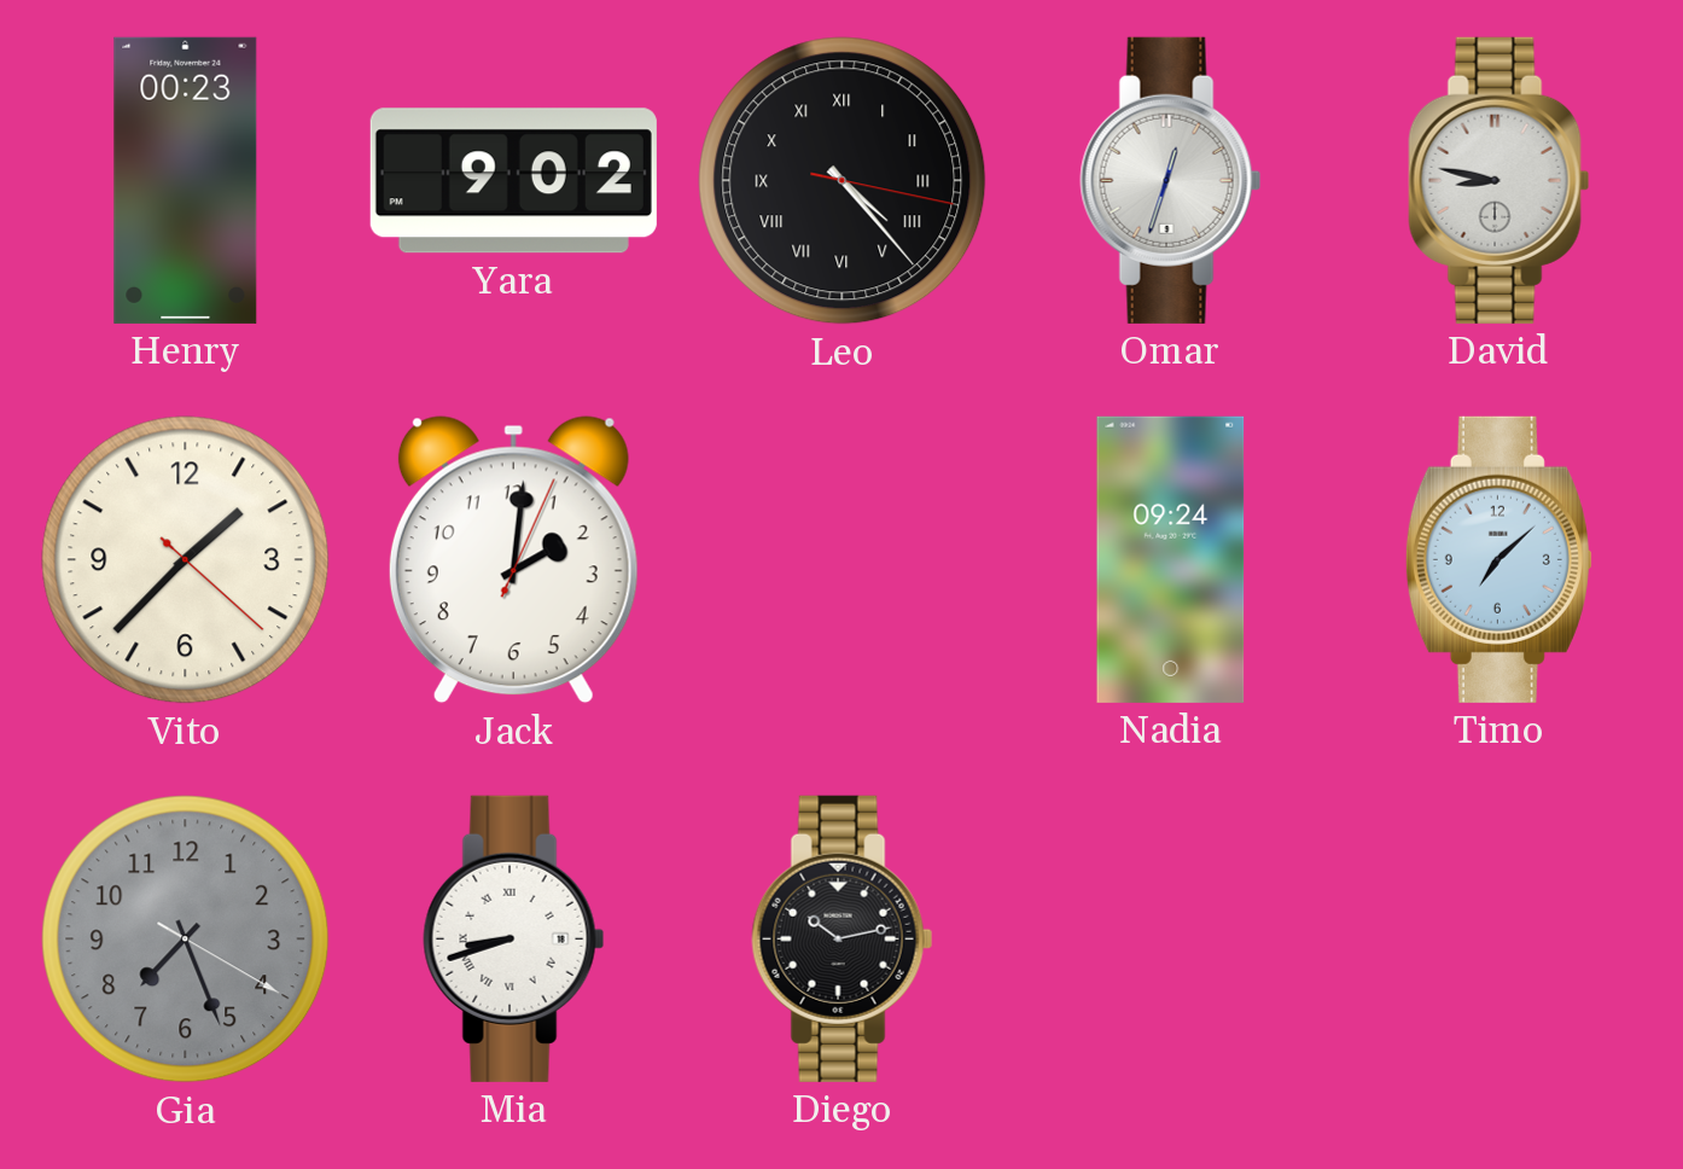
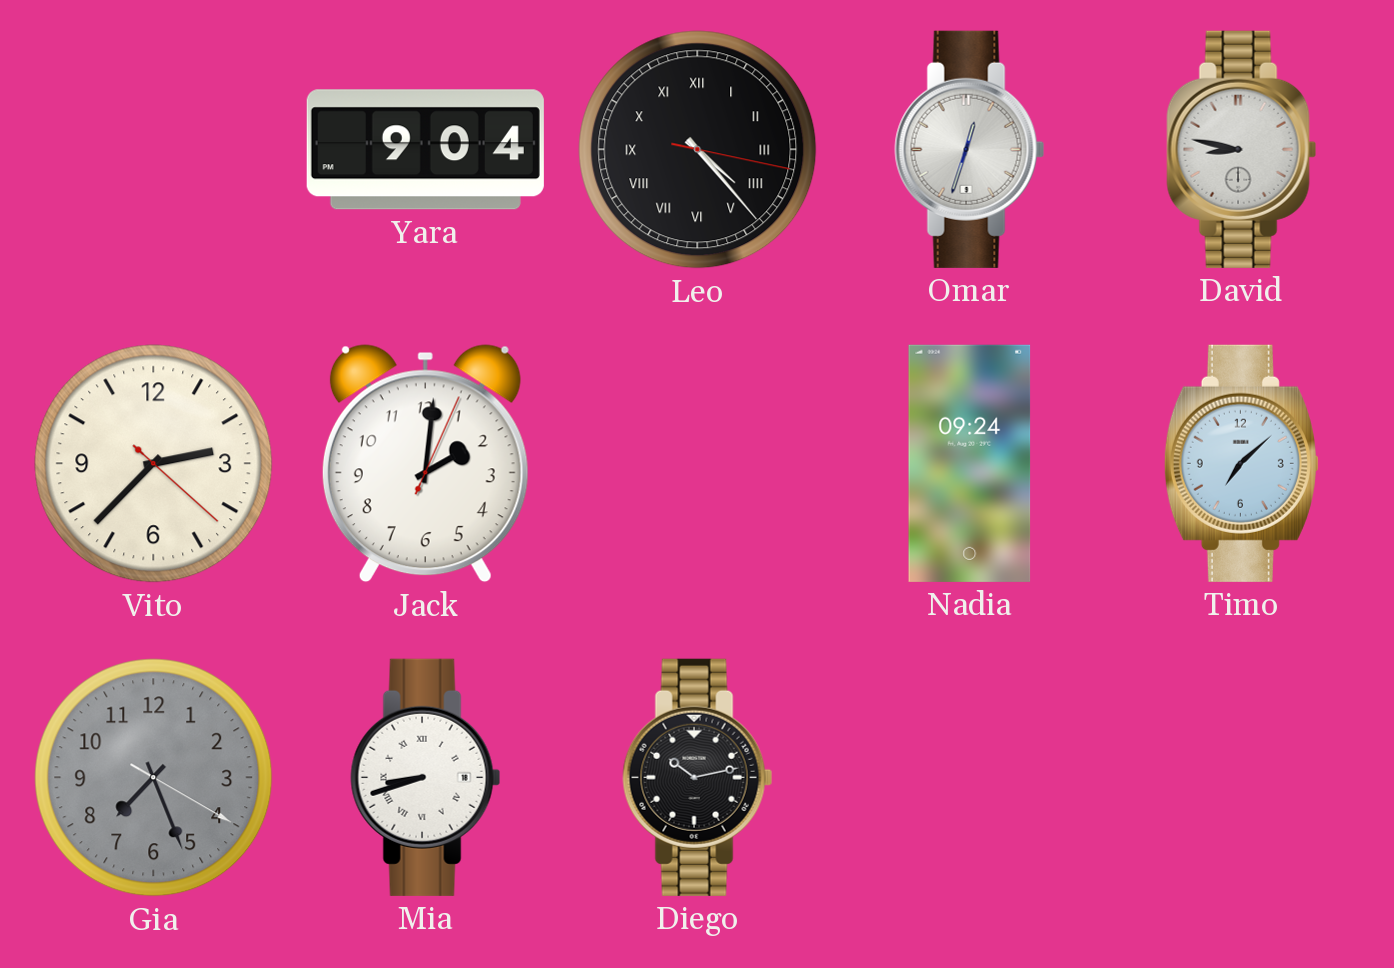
Henry: 00:23 -> none (186, 180)
Yara: 9:02 -> 9:04 (425, 150)
Vito: 1:37 -> 2:37 (154, 464)
